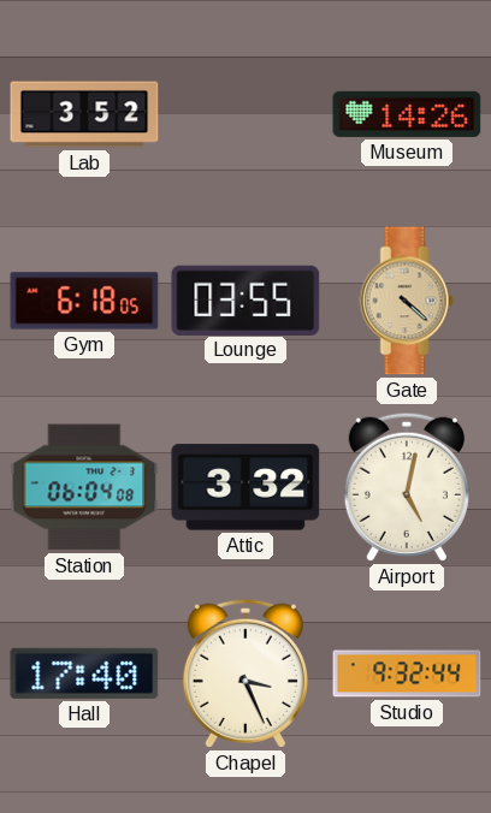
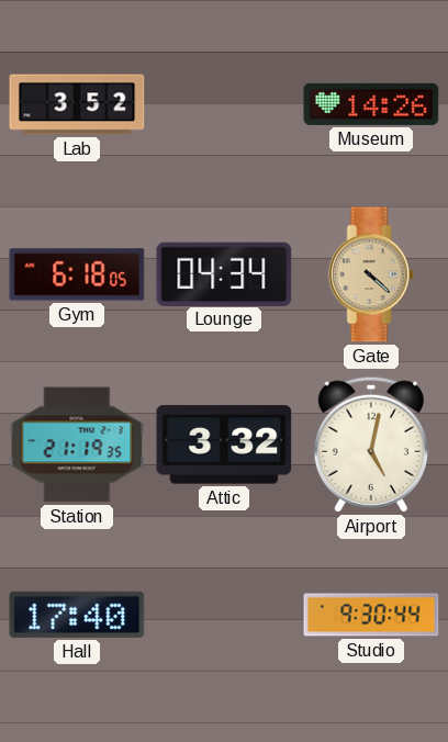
Lounge: 03:55 -> 04:34 (224, 273)
Station: 06:04 -> 21:19 (77, 445)
Chapel: 3:26 -> none (245, 673)
Studio: 9:32 -> 9:30 (371, 615)
